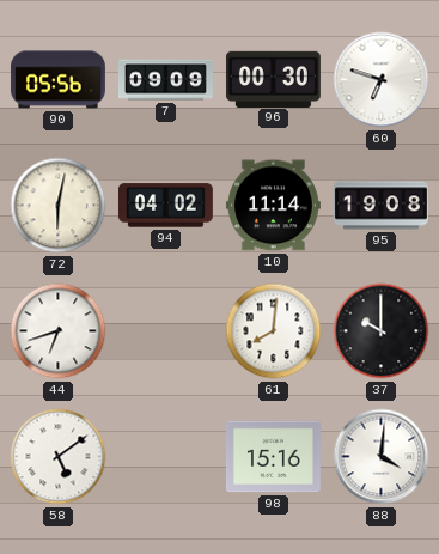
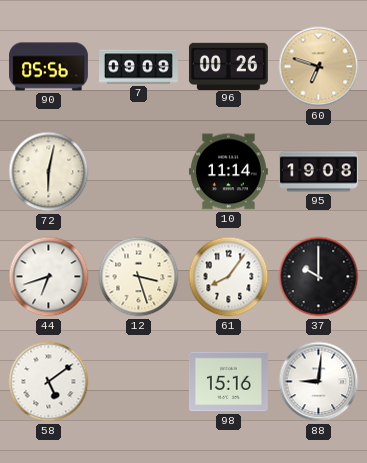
96: 00:30 -> 00:26 (228, 66)
60 dial: white -> champagne (319, 67)
94: 04:02 -> none (165, 206)
12: none -> 3:27 (139, 277)
61: 8:01 -> 8:06 (229, 277)
88: 4:01 -> 9:01 (319, 382)
